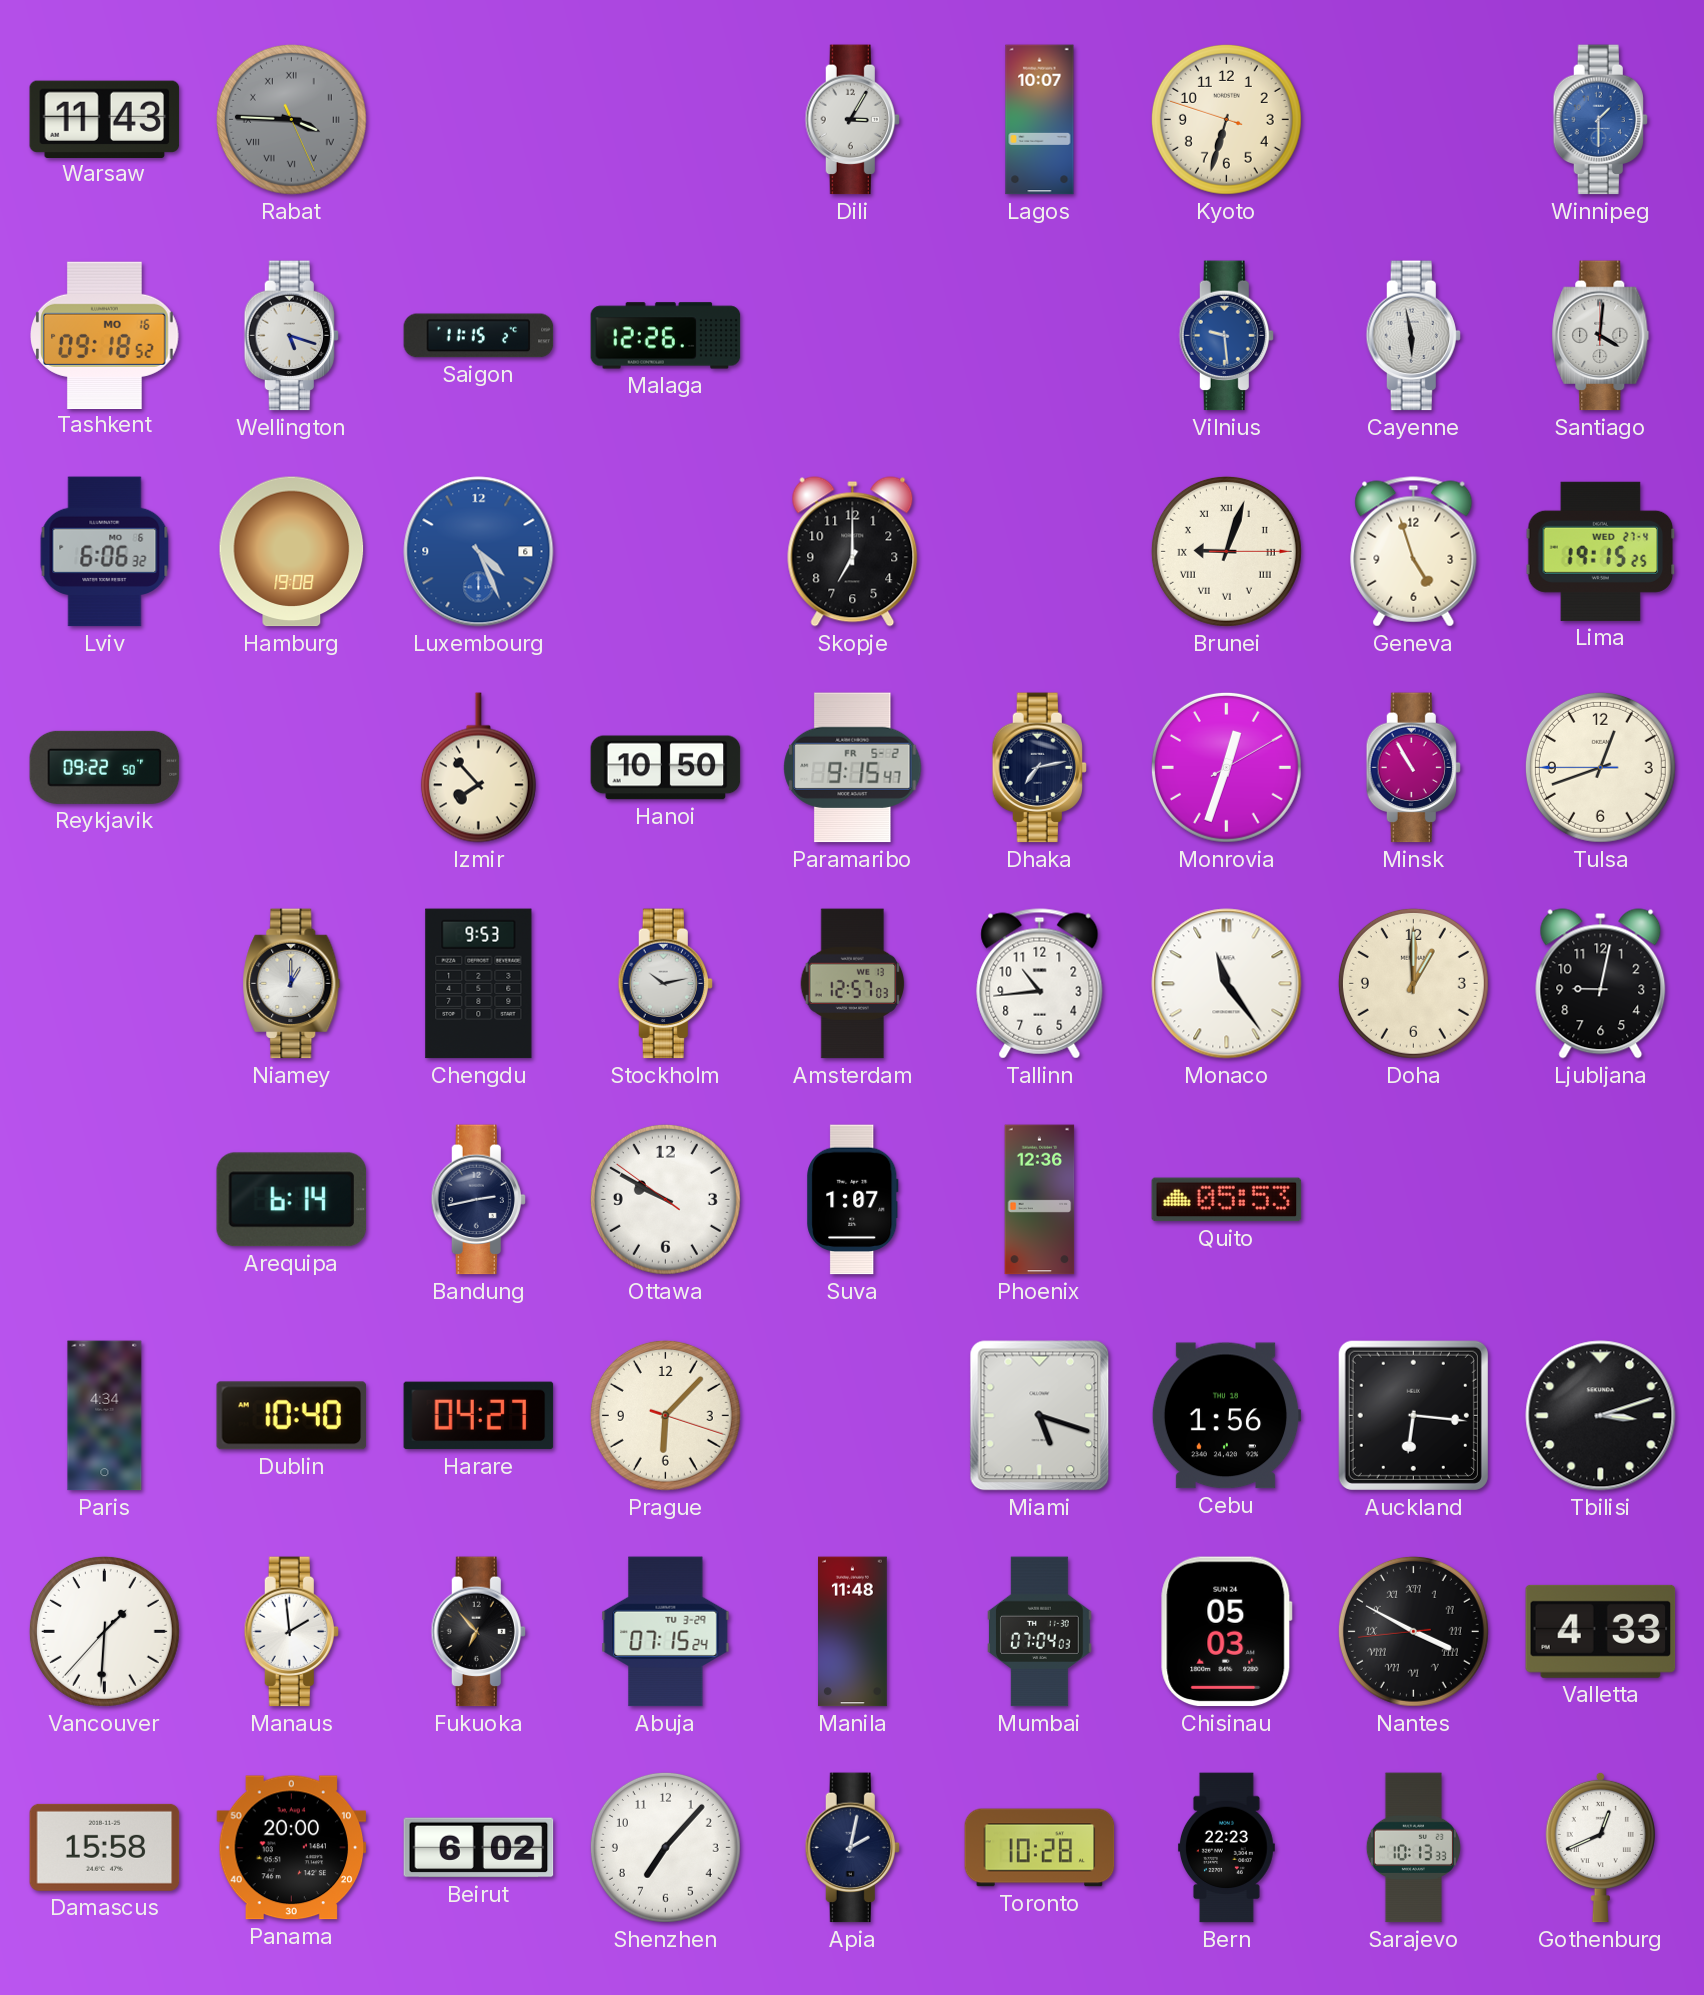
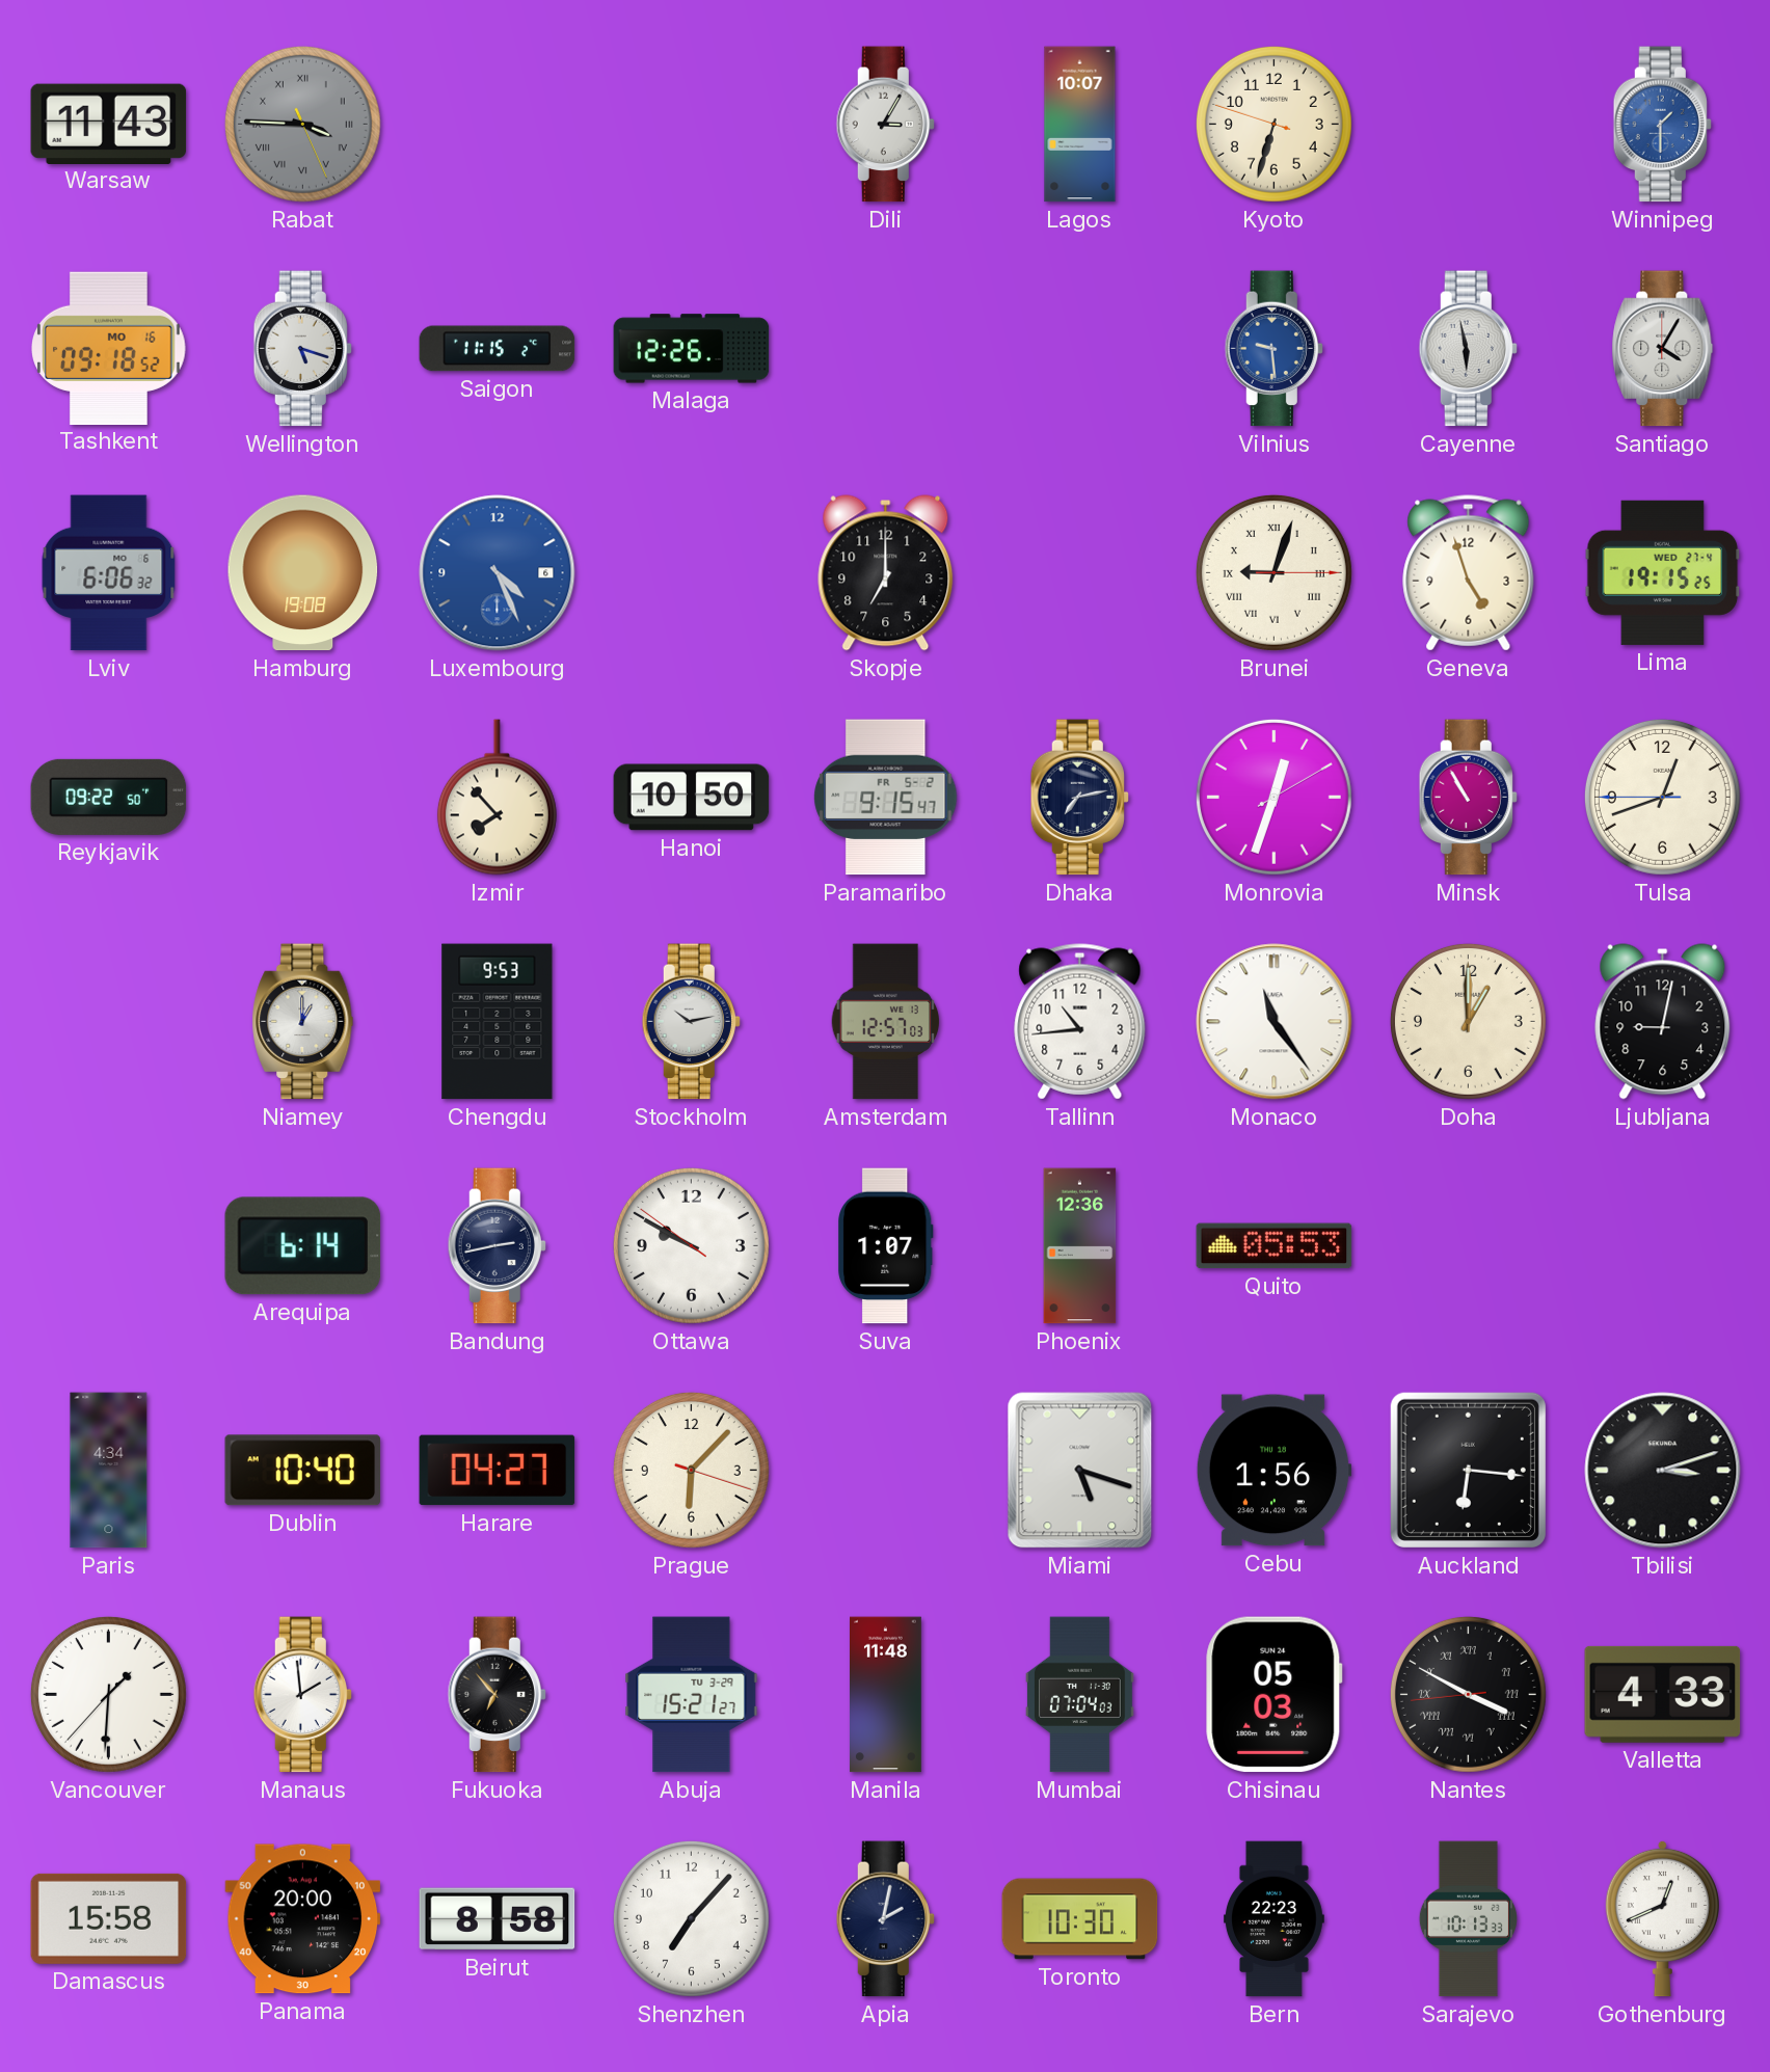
Santiago: 4:01 -> 4:05 (1663, 349)
Abuja: 07:15 -> 15:21 (692, 1695)
Beirut: 6:02 -> 8:58 (498, 1919)
Toronto: 10:28 -> 10:30 (1080, 1919)
